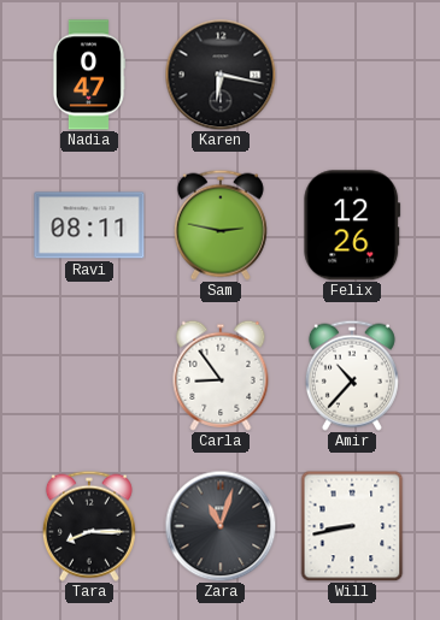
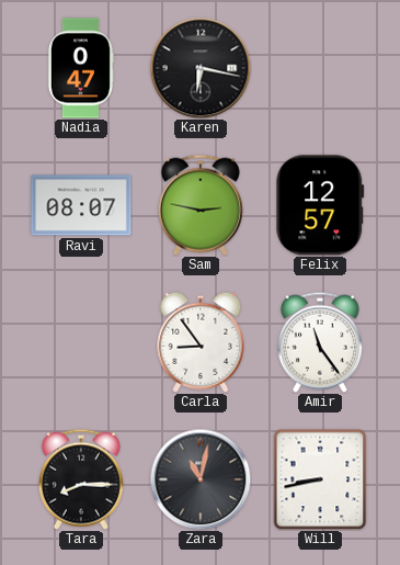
Ravi: 08:11 -> 08:07 (81, 205)
Felix: 12:26 -> 12:57 (320, 205)
Amir: 10:37 -> 11:24 (320, 342)
Zara: 11:03 -> 11:02 (201, 479)
